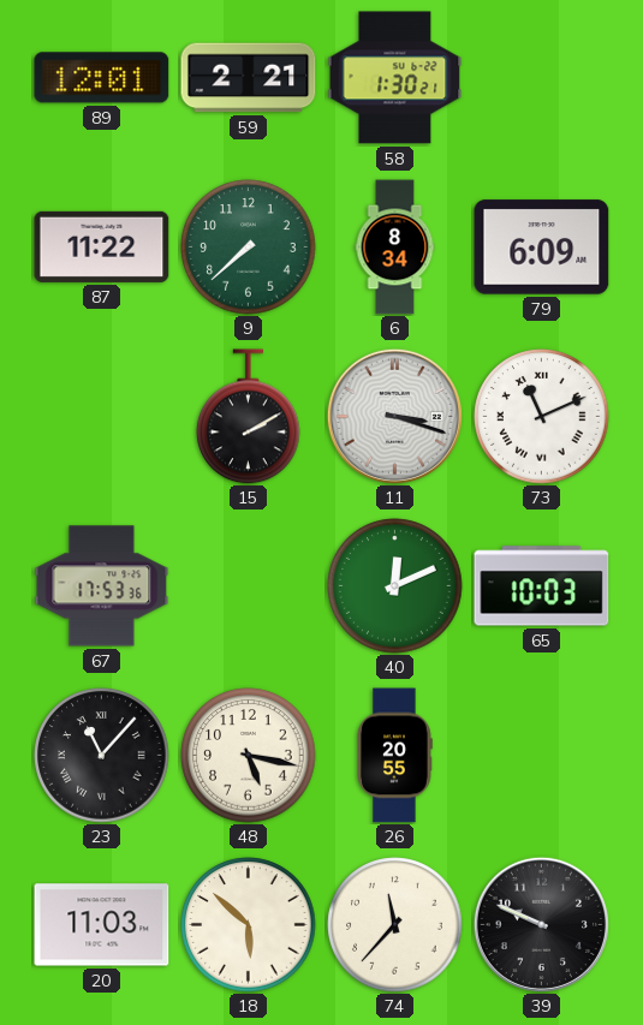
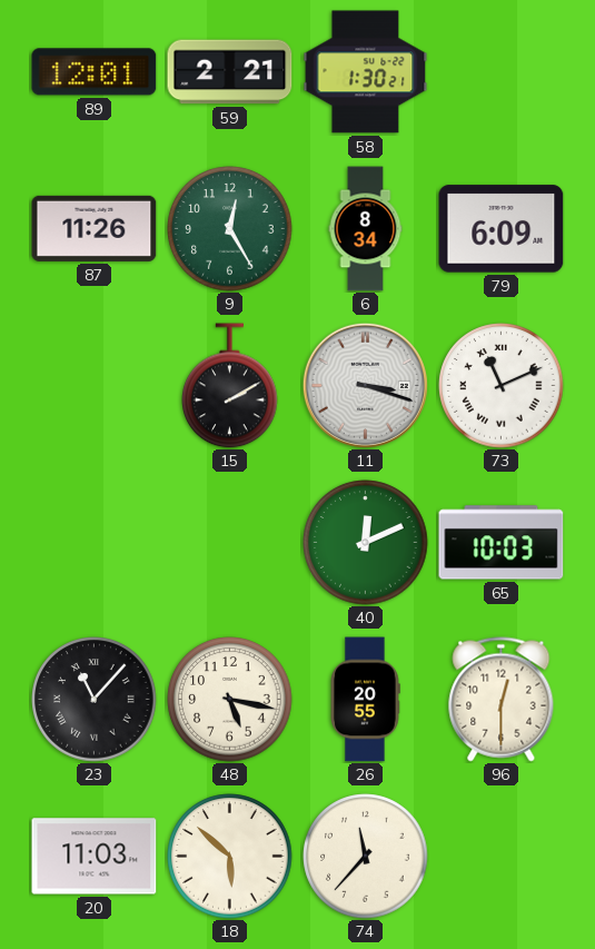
87: 11:22 -> 11:26 (95, 228)
9: 7:38 -> 12:25 (230, 229)
67: 17:53 -> none (102, 586)
96: none -> 12:30 (502, 700)
39: 9:49 -> none (541, 924)
